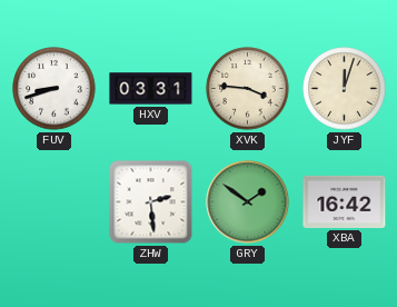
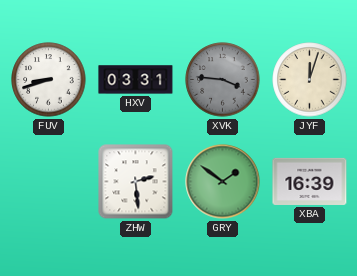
XVK dial: cream -> grey (223, 80)
XBA: 16:42 -> 16:39 (310, 181)
